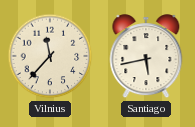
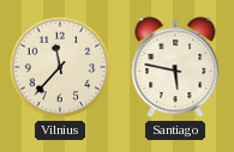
Santiago: 5:43 -> 5:47 (175, 68)
